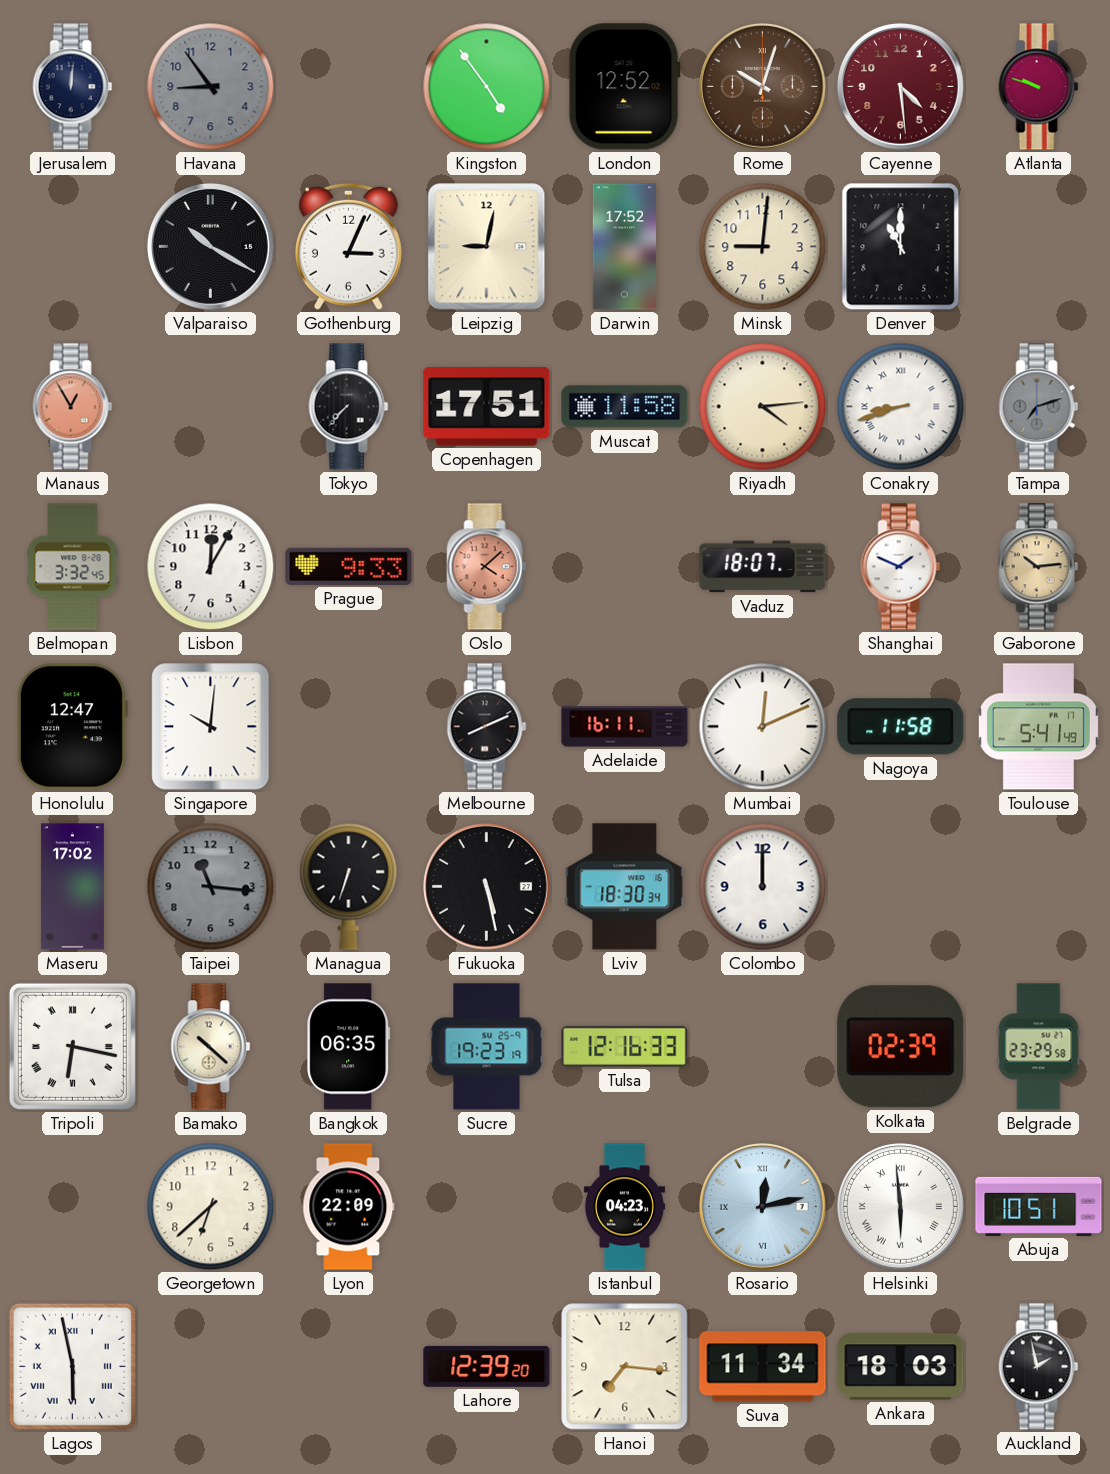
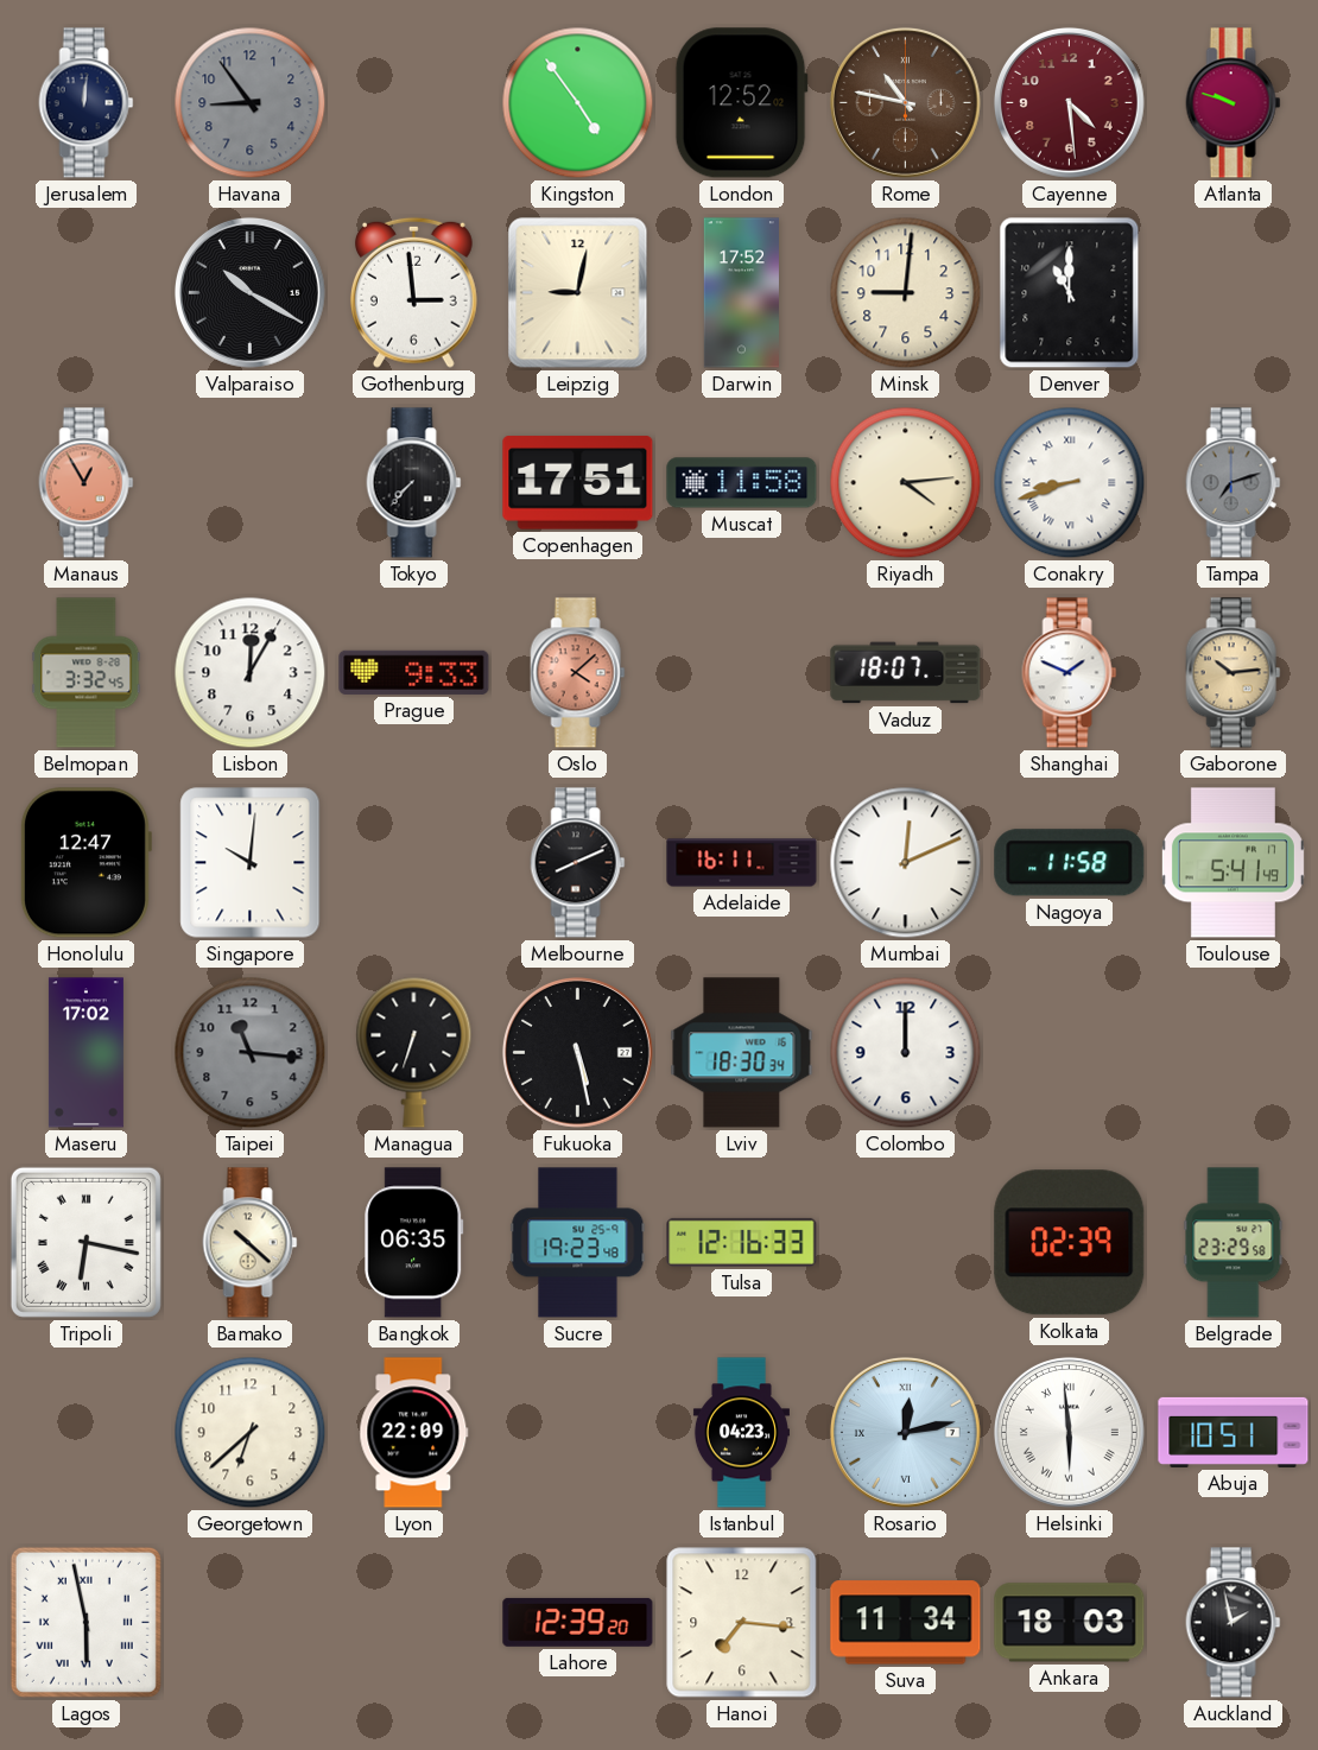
Rome: 10:03 -> 10:47 (905, 102)
Gothenburg: 3:04 -> 2:59 (414, 292)
Sucre: 19:23:19 -> 19:23:48 (578, 1243)
